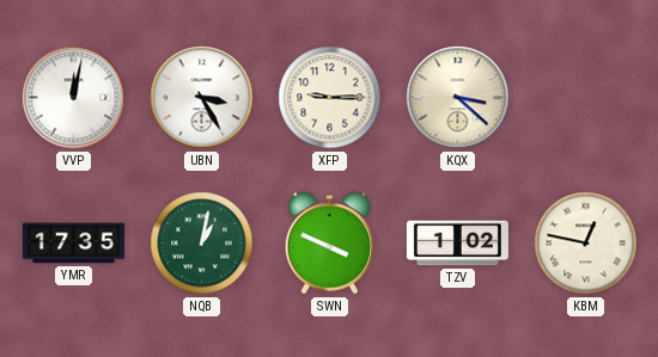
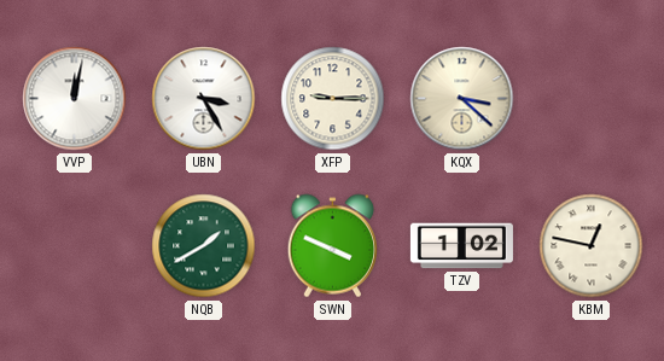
YMR: 17:35 -> none (73, 244)
NQB: 1:02 -> 1:40 (204, 246)
